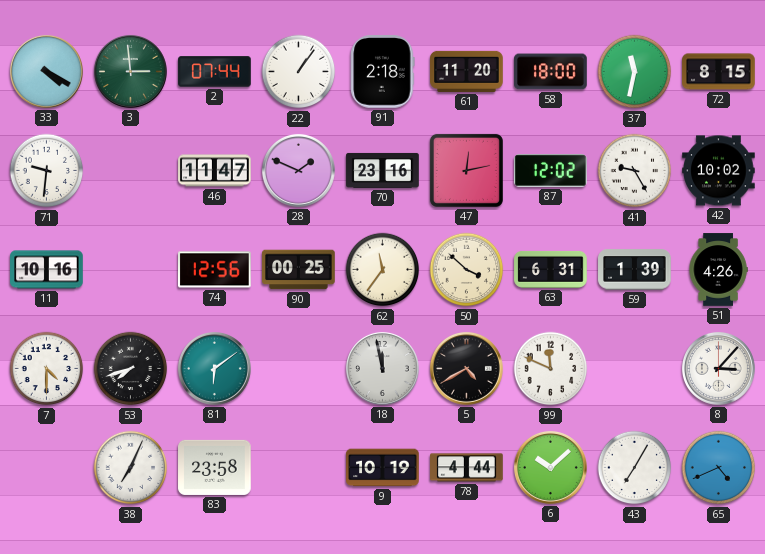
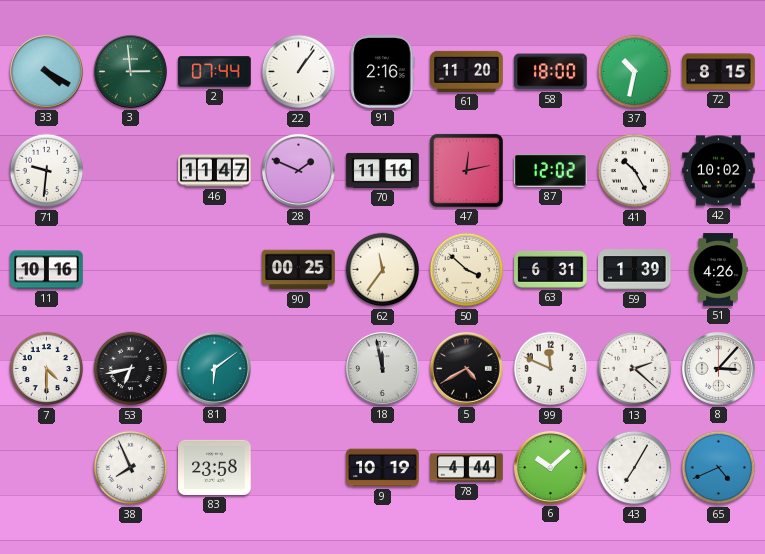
91: 2:18 -> 2:16 (383, 72)
37: 11:32 -> 10:32 (635, 72)
70: 23:16 -> 11:16 (383, 170)
41: 9:25 -> 10:25 (635, 171)
74: 12:56 -> none (215, 270)
53: 7:42 -> 6:43 (131, 369)
13: none -> 2:22 (635, 369)
38: 7:04 -> 7:56 (131, 468)
